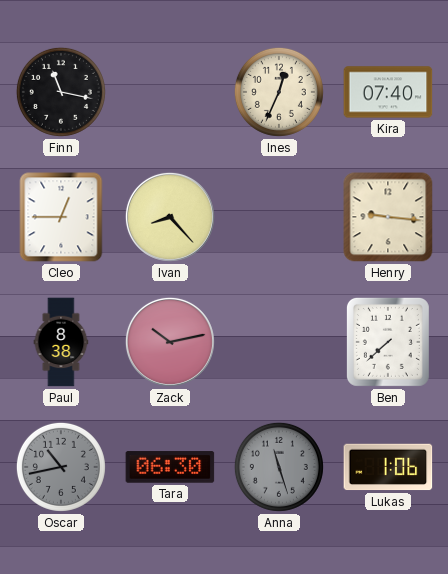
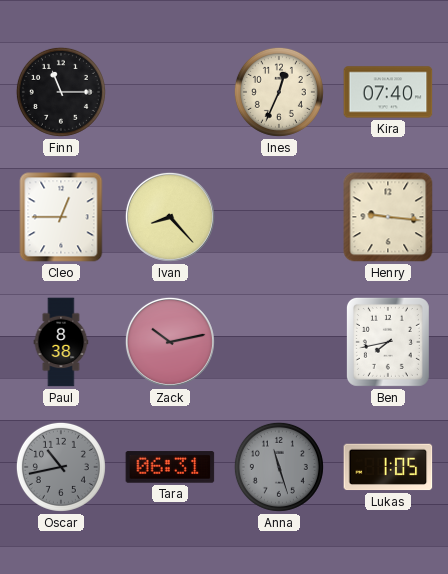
Finn: 11:17 -> 11:15 (61, 92)
Ben: 7:38 -> 7:43 (388, 342)
Tara: 06:30 -> 06:31 (170, 467)
Lukas: 1:06 -> 1:05 (388, 467)
